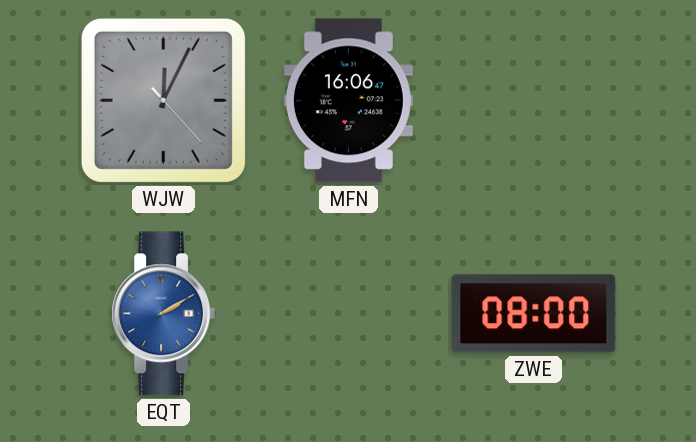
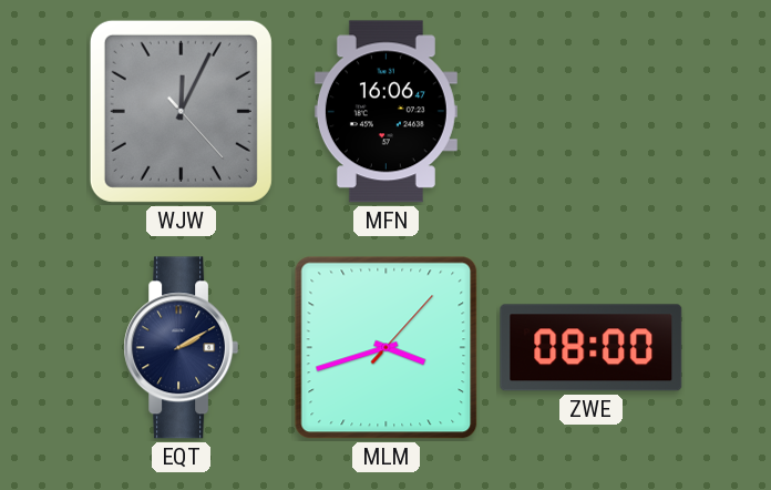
EQT dial: blue -> navy (182, 348)
MLM: none -> 3:42 (387, 348)
